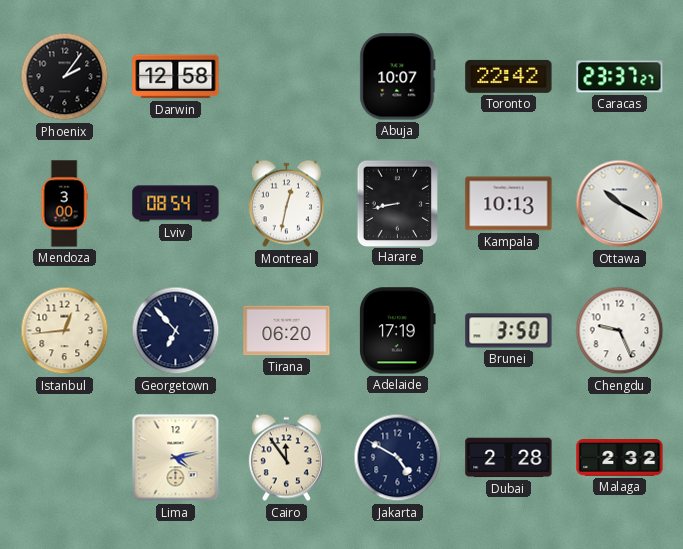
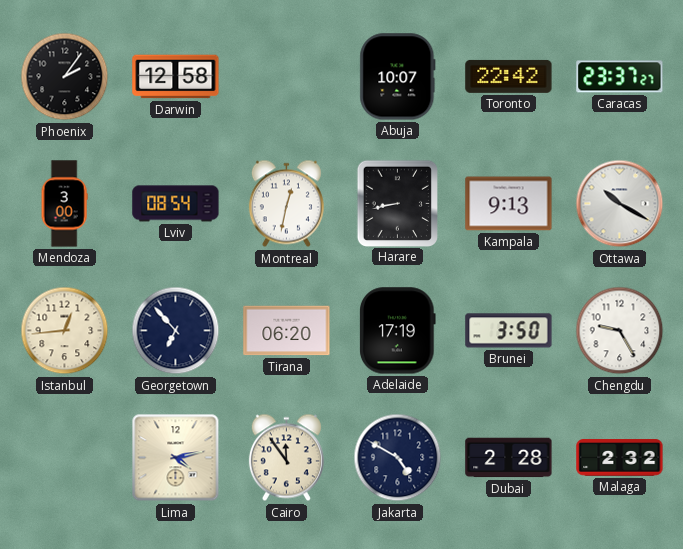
Kampala: 10:13 -> 9:13 (509, 204)
Chengdu: 9:26 -> 9:25 (620, 331)
